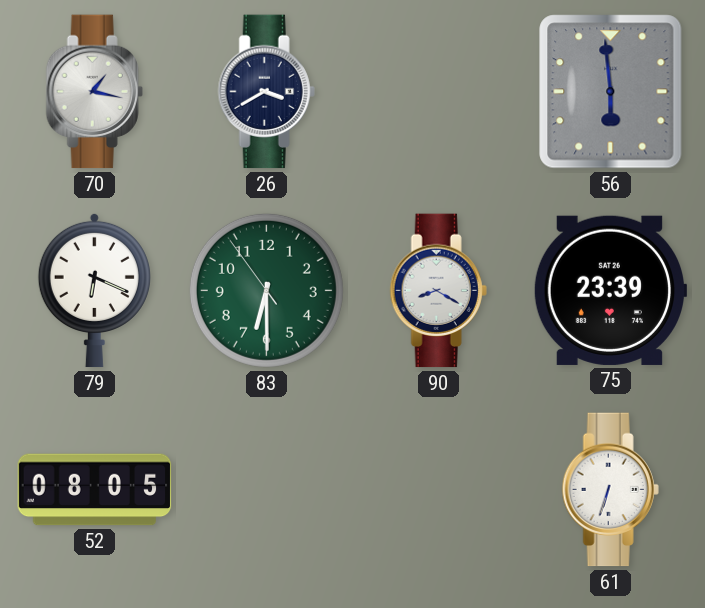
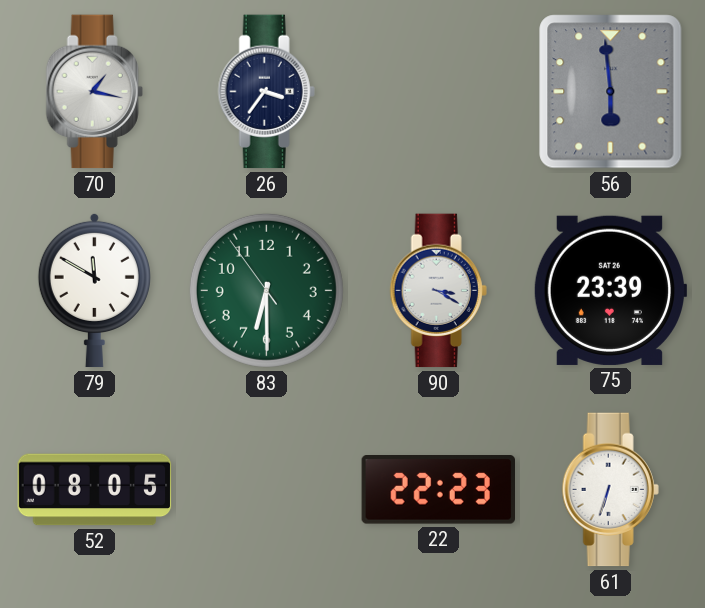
26: 3:40 -> 3:36 (266, 92)
79: 6:19 -> 11:50 (94, 290)
90: 8:20 -> 3:20 (438, 291)
22: none -> 22:23 (438, 490)
